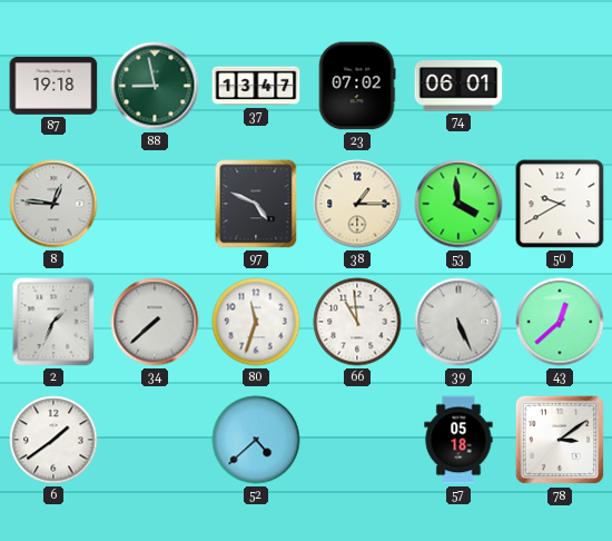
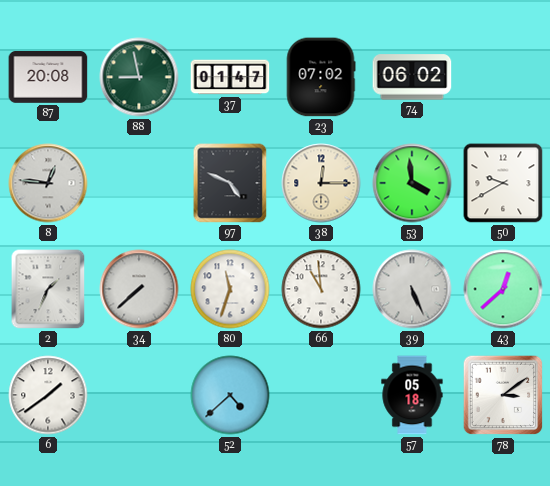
87: 19:18 -> 20:08 (48, 77)
37: 13:47 -> 01:47 (230, 77)
74: 06:01 -> 06:02 (412, 77)
38: 1:15 -> 12:15 (321, 183)
